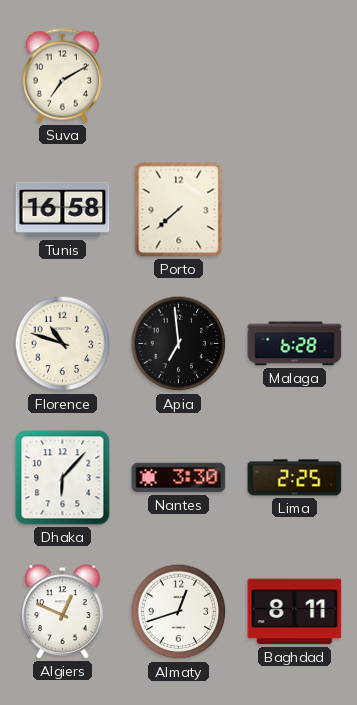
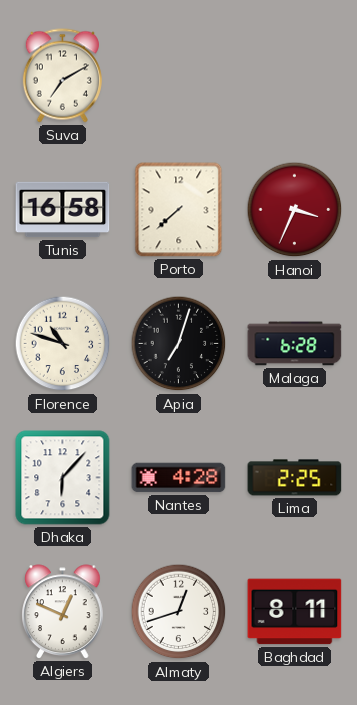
Hanoi: none -> 3:34 (295, 210)
Apia: 6:59 -> 7:03 (179, 344)
Nantes: 3:30 -> 4:28 (179, 478)
